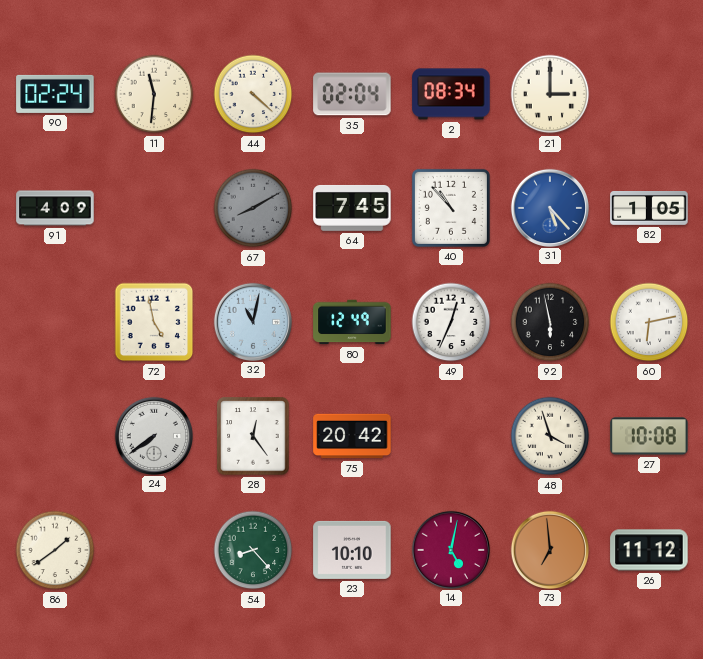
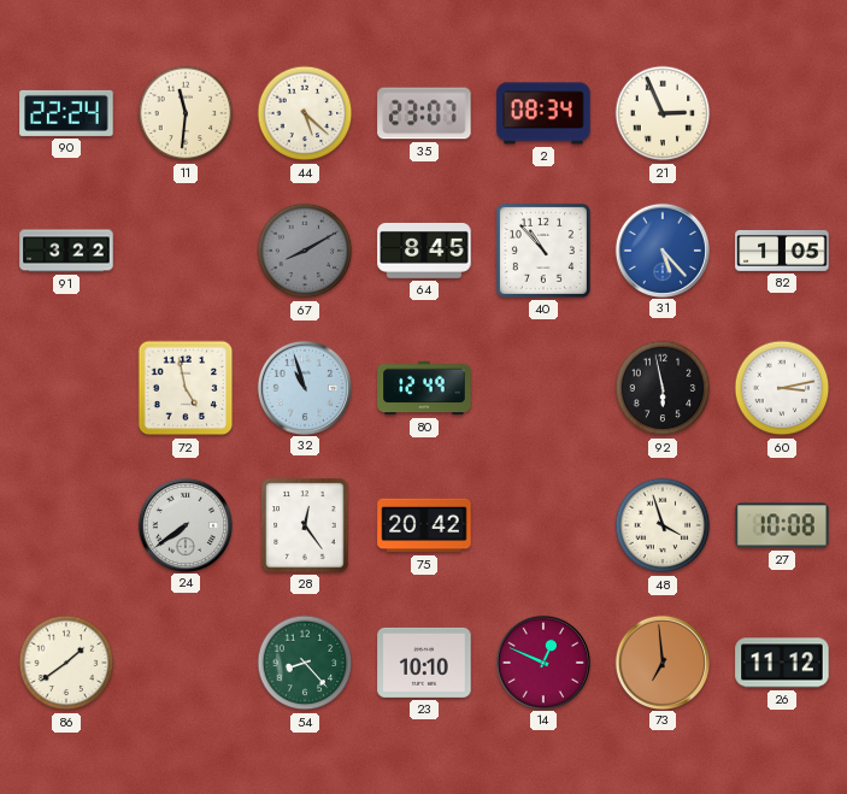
90: 02:24 -> 22:24 (66, 113)
44: 4:22 -> 5:22 (305, 113)
35: 02:04 -> 23:07 (424, 113)
21: 3:00 -> 2:56 (663, 113)
91: 4:09 -> 3:22 (66, 251)
64: 7:45 -> 8:45 (424, 251)
32: 11:02 -> 10:57 (304, 387)
49: 12:34 -> none (451, 322)
60: 6:13 -> 3:13 (782, 388)
14: 5:02 -> 12:49 (542, 661)
